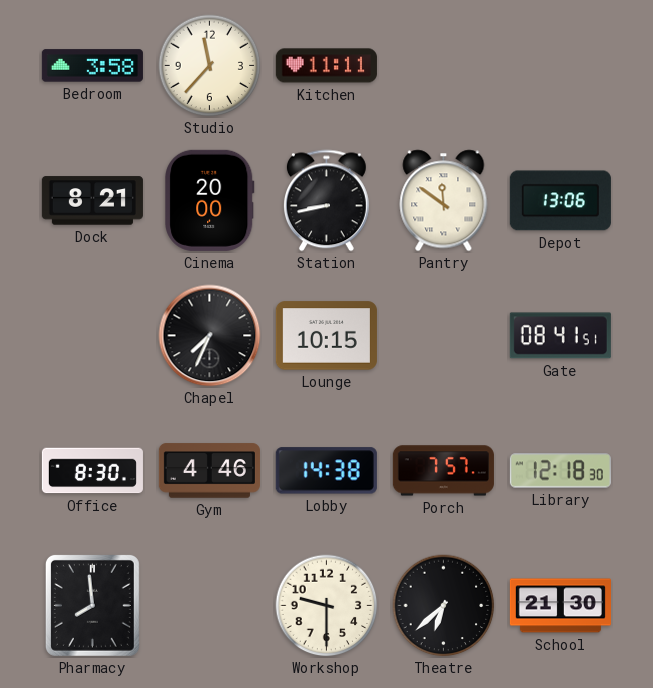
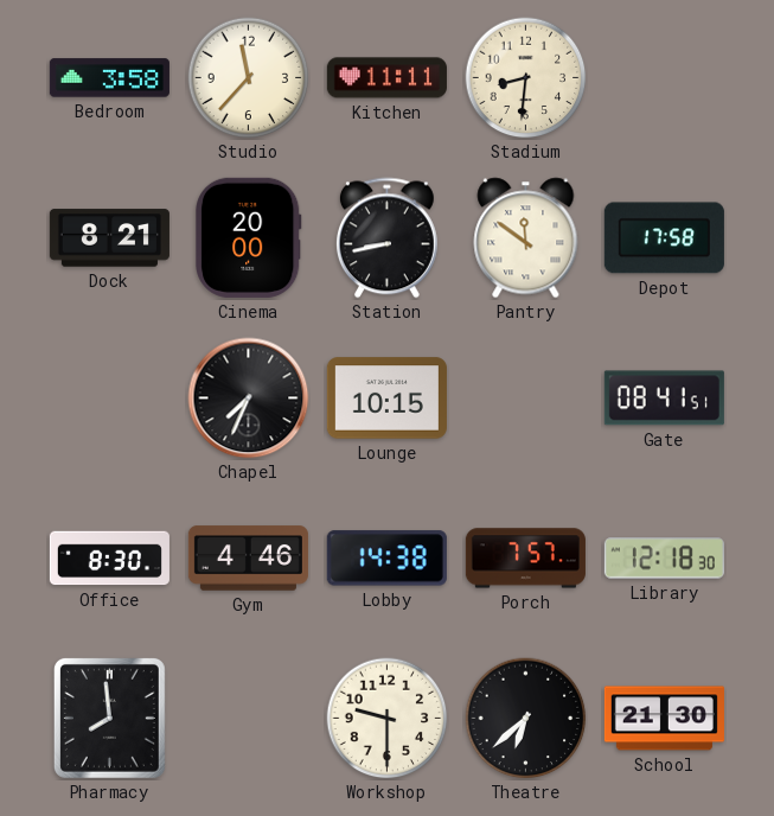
Stadium: none -> 8:31 (526, 78)
Depot: 13:06 -> 17:58 (664, 238)
